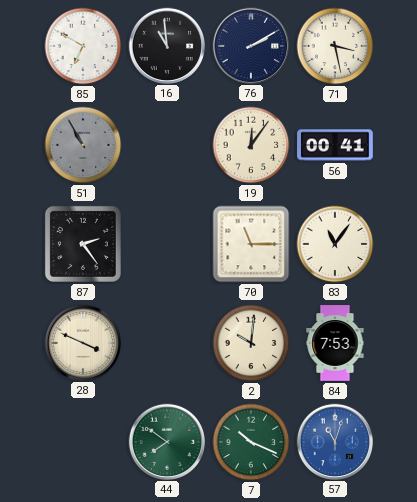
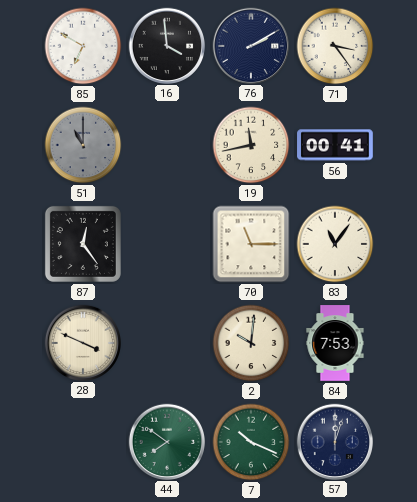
16: 10:59 -> 3:59 (166, 45)
71: 3:28 -> 3:24 (335, 46)
51: 10:55 -> 11:00 (83, 145)
19: 12:06 -> 11:43 (251, 145)
87: 2:24 -> 12:24 (83, 244)
57: 11:03 -> 12:03 (334, 441)
57 dial: blue -> navy (334, 441)
